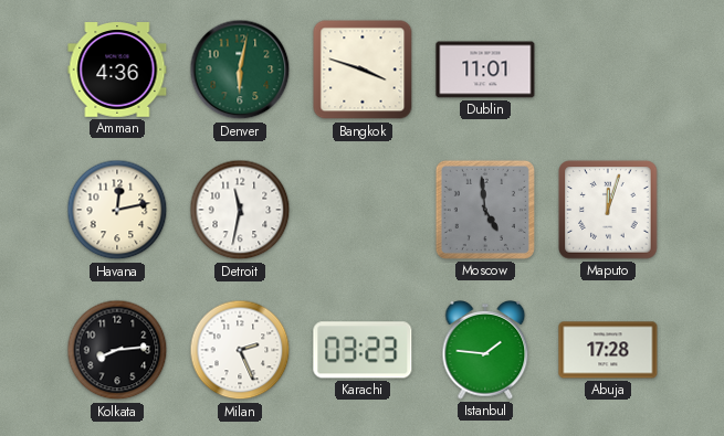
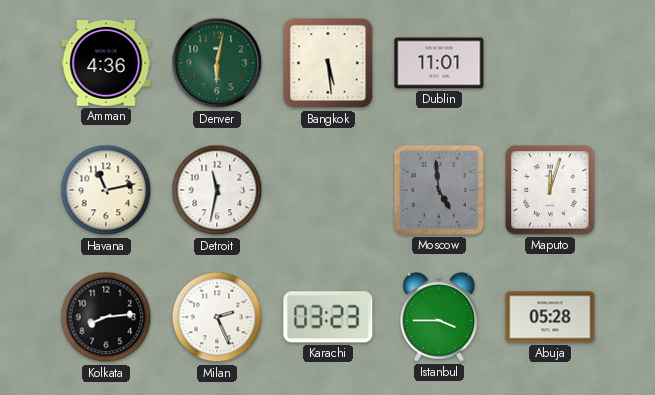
Bangkok: 3:48 -> 5:29 (328, 63)
Havana: 12:13 -> 11:13 (106, 190)
Istanbul: 1:46 -> 3:45 (439, 318)
Abuja: 17:28 -> 05:28 (550, 317)
